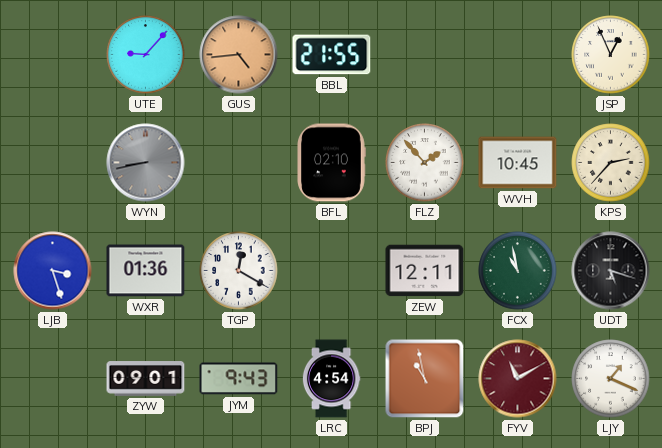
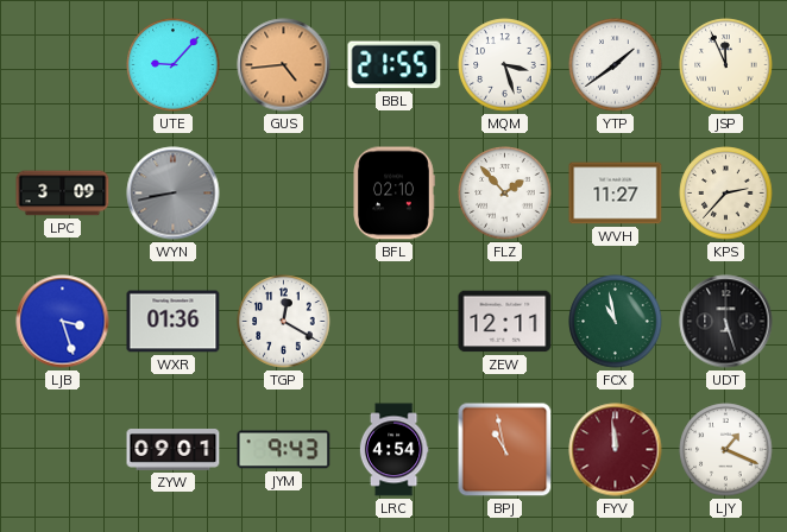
MQM: none -> 3:27 (505, 65)
YTP: none -> 1:39 (616, 65)
JSP: 12:56 -> 11:56 (726, 65)
LPC: none -> 3:09 (63, 194)
WVH: 10:45 -> 11:27 (616, 194)
UDT: 5:18 -> 5:27 (726, 322)
FYV: 11:10 -> 11:59 (616, 450)
